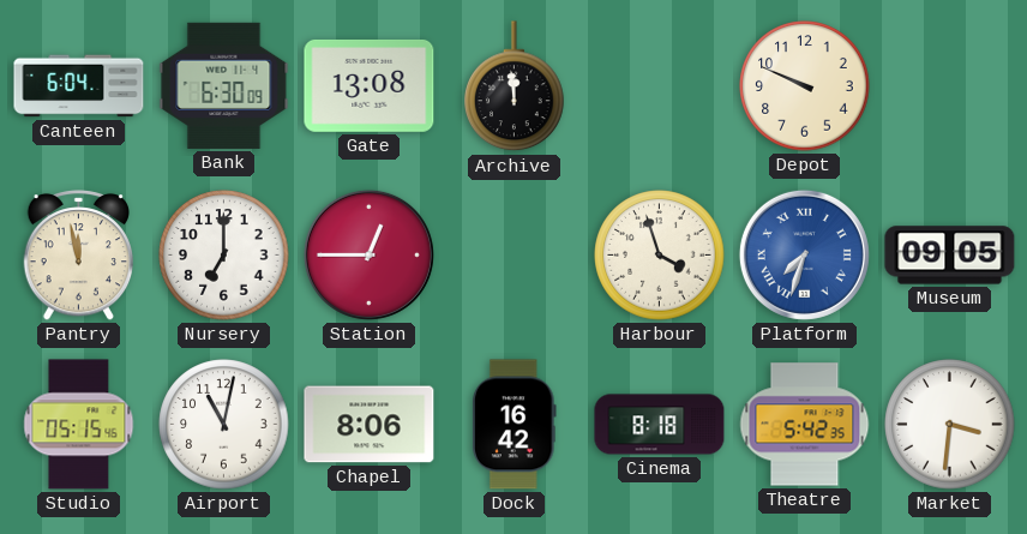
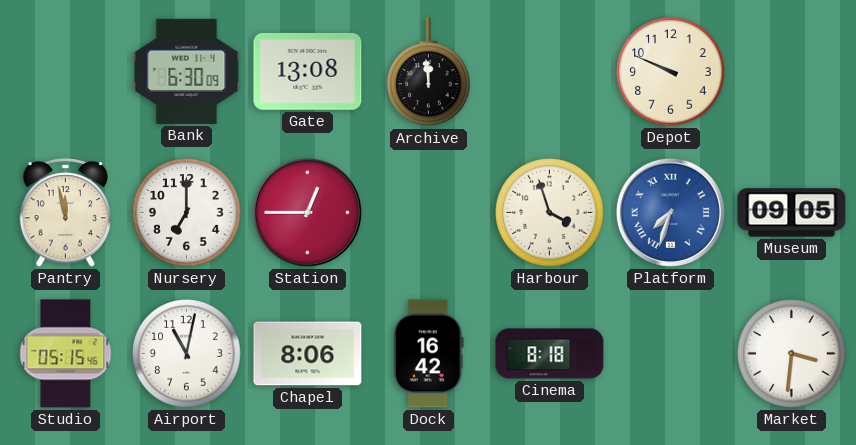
Canteen: 6:04 -> none (79, 86)
Theatre: 5:42 -> none (805, 425)
